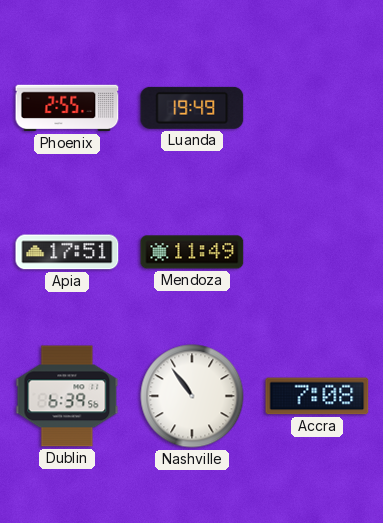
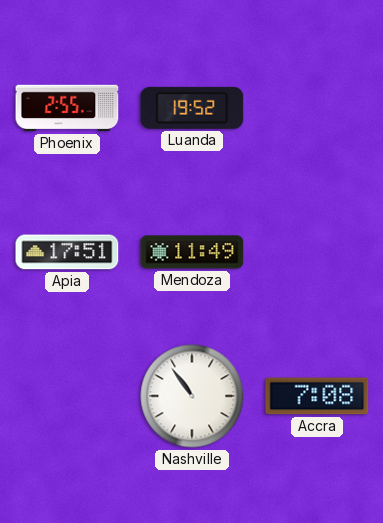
Luanda: 19:49 -> 19:52 (192, 108)
Dublin: 6:39 -> none (67, 396)
